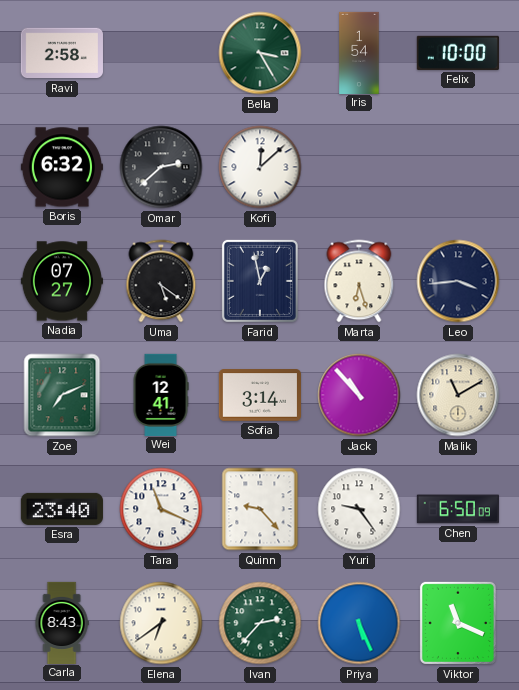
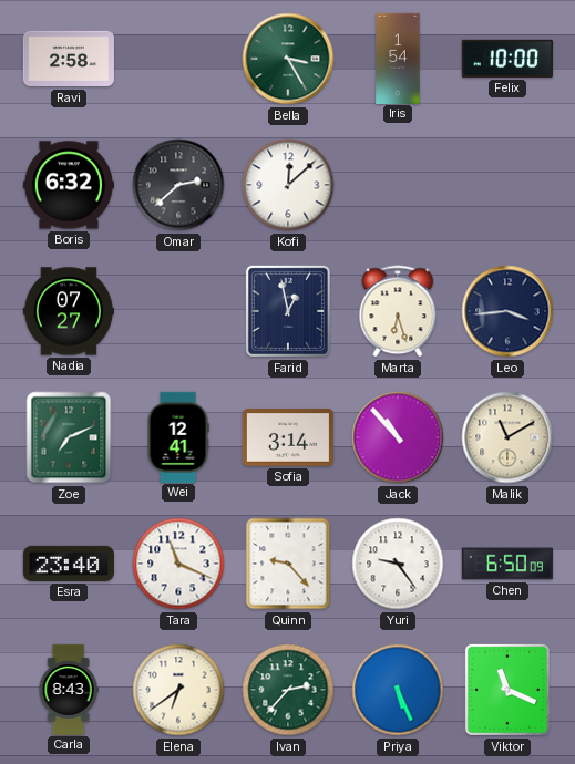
Uma: 5:21 -> none (161, 281)
